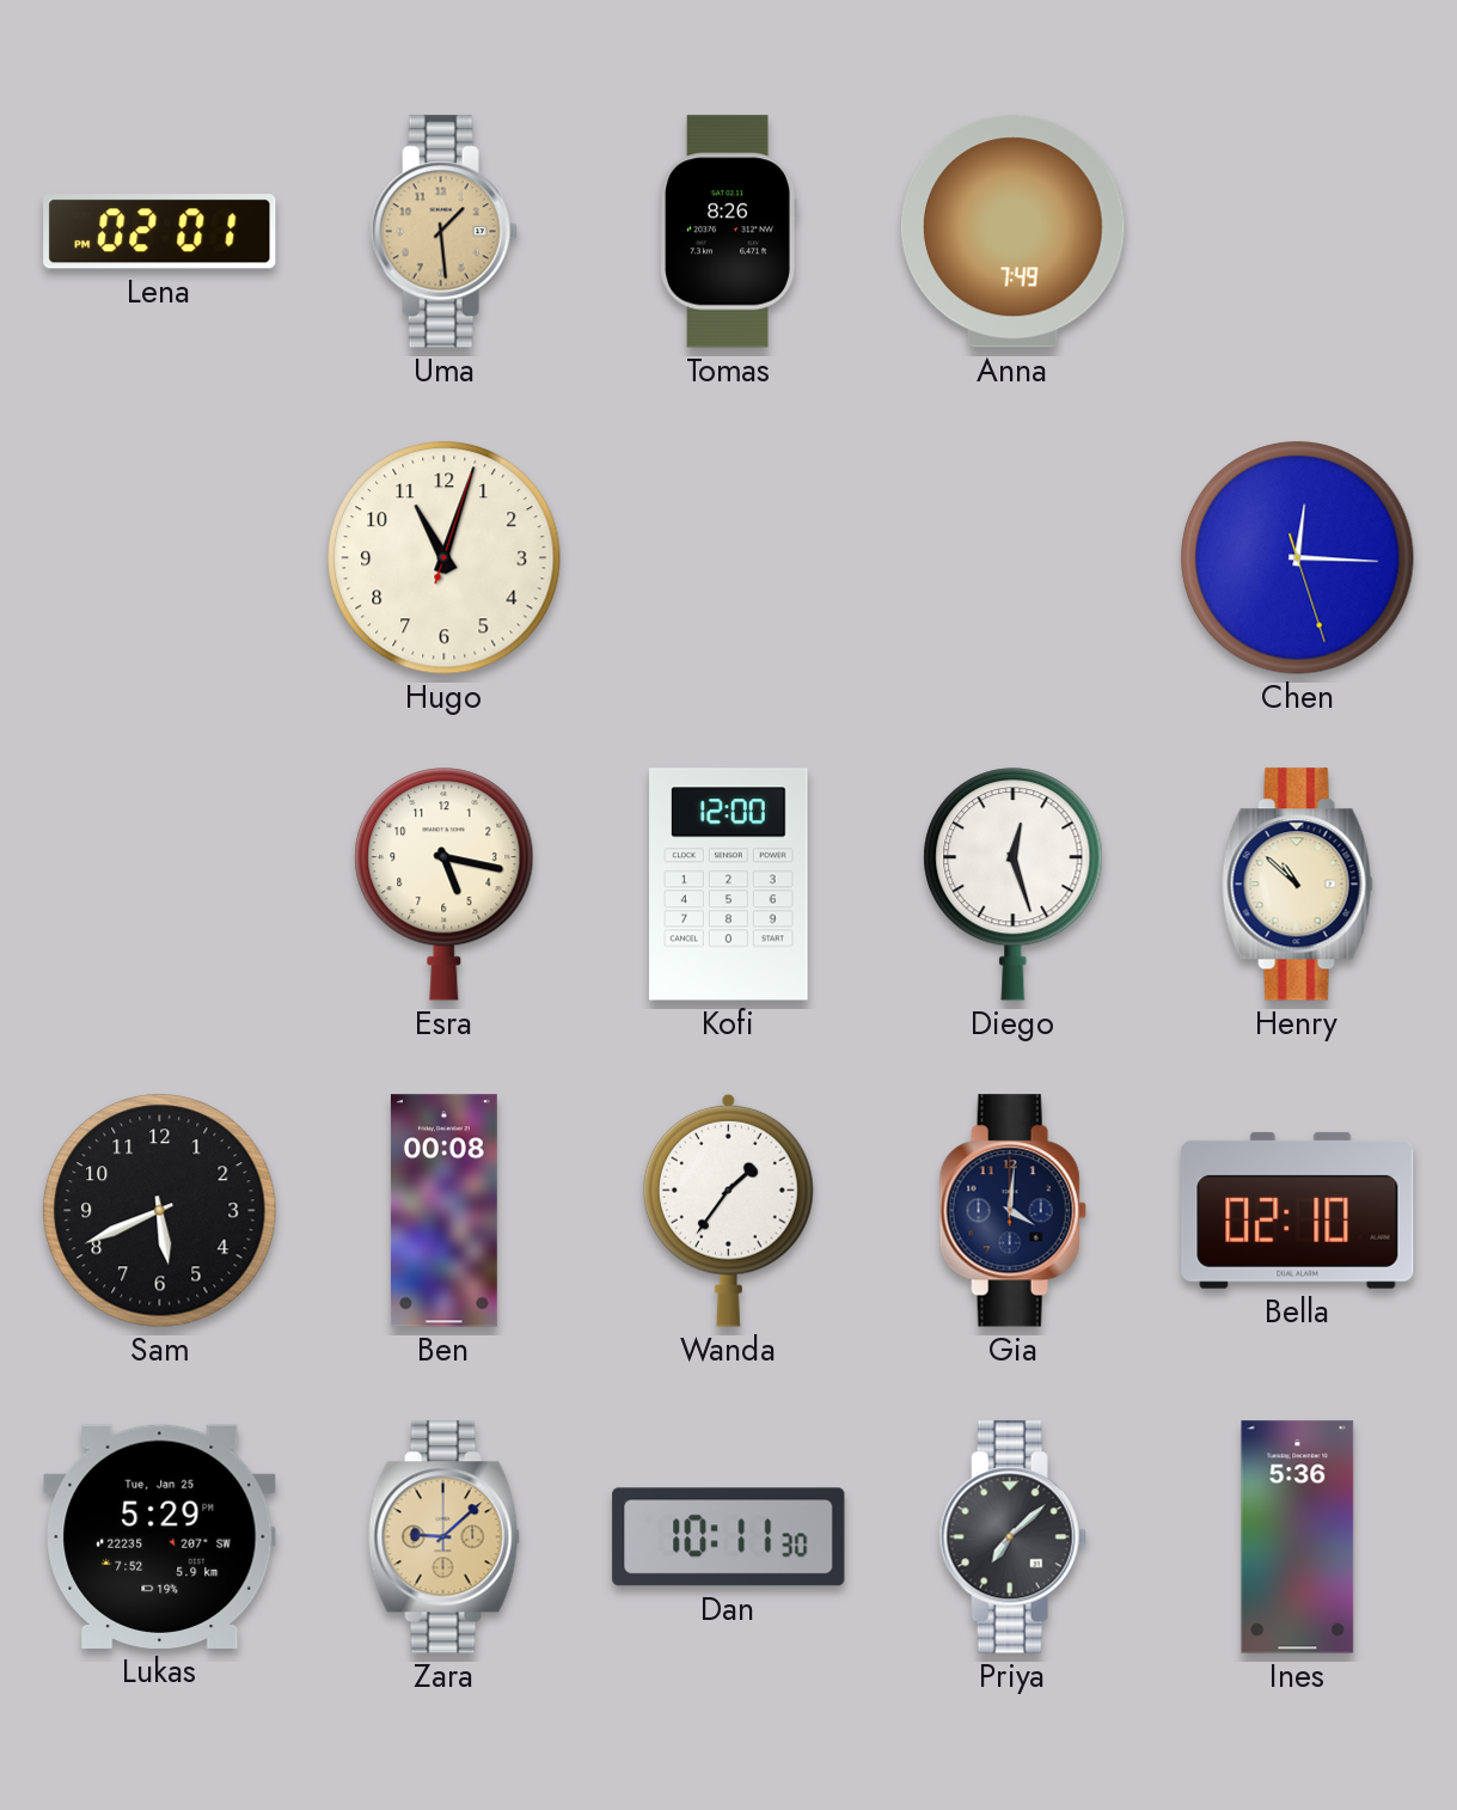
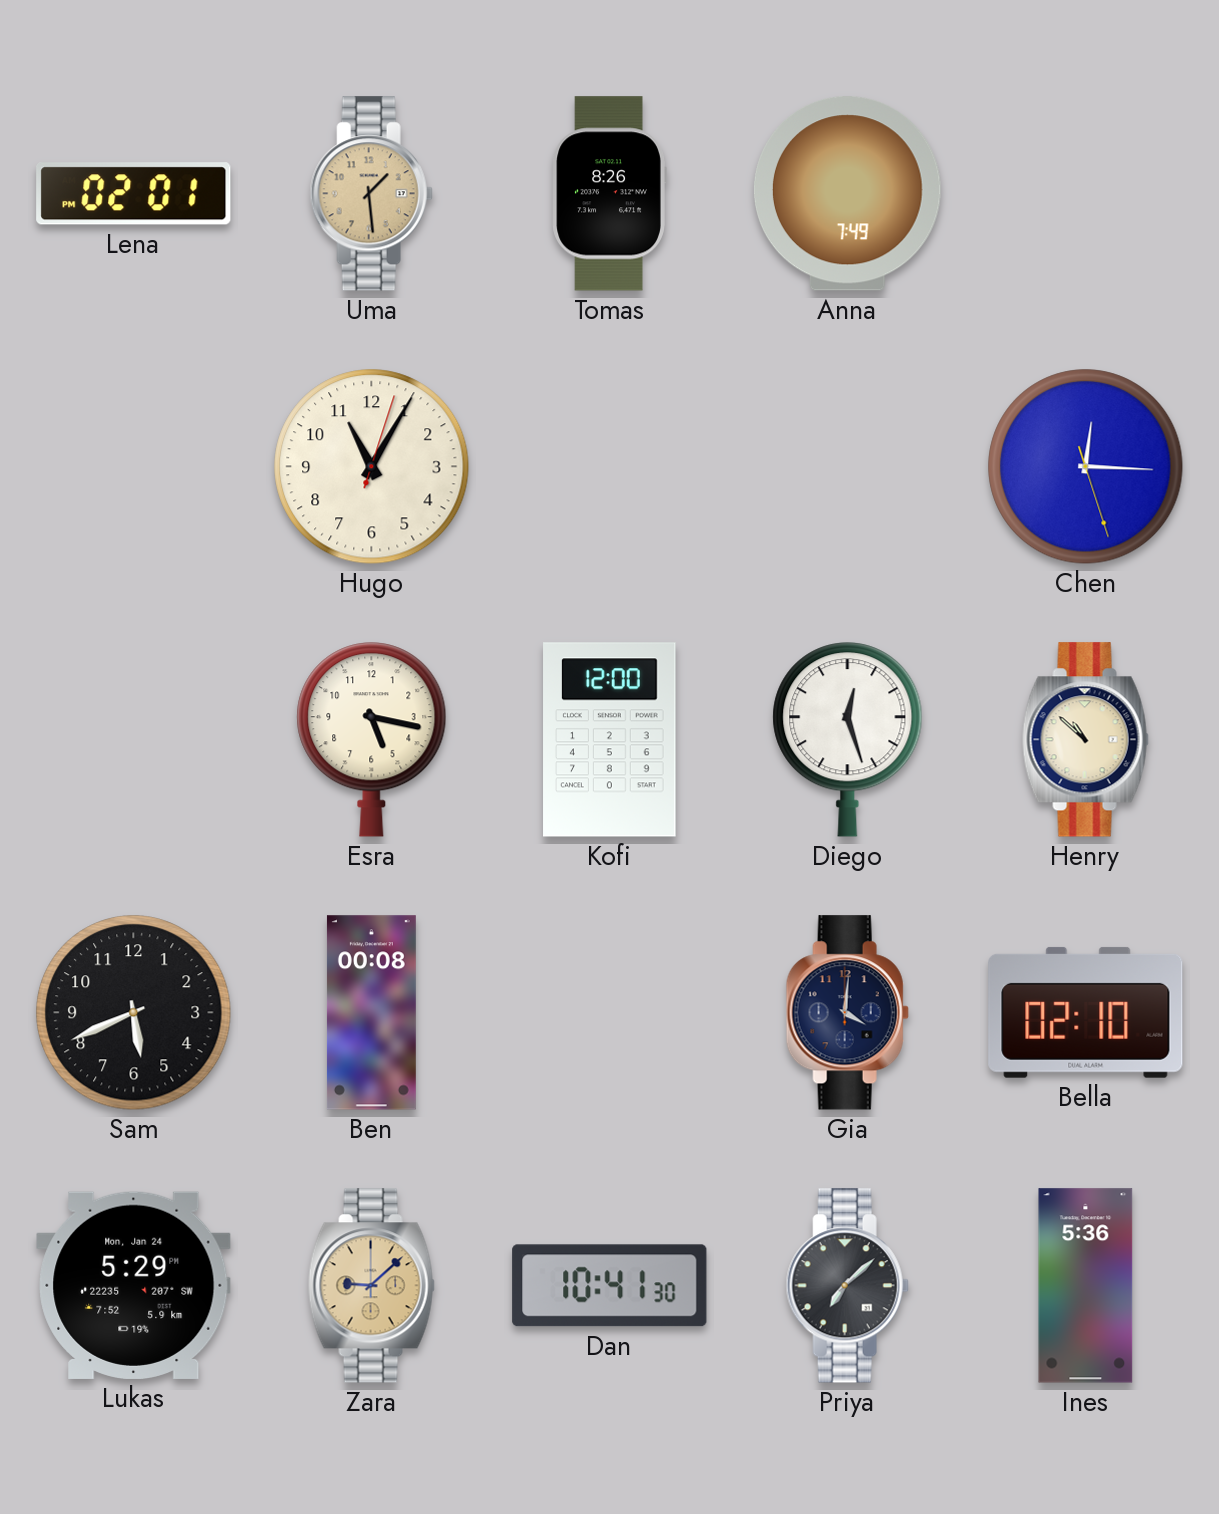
Hugo: 11:03 -> 11:05 (372, 467)
Wanda: 1:36 -> none (728, 1210)
Lukas date: Tue, Jan 25 -> Mon, Jan 24 (134, 1285)
Dan: 10:11 -> 10:41 (610, 1286)
